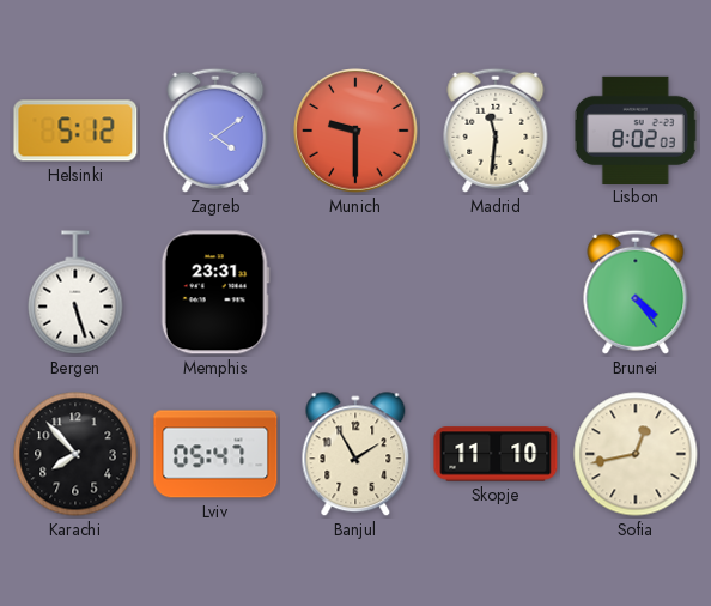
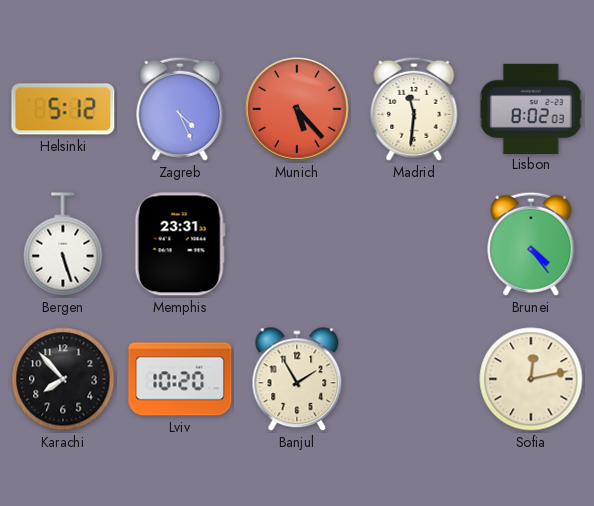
Zagreb: 4:09 -> 4:26 (180, 109)
Munich: 9:30 -> 5:23 (297, 109)
Lviv: 05:47 -> 10:20 (180, 379)
Skopje: 11:10 -> none (496, 454)
Sofia: 12:43 -> 12:13 (531, 379)
